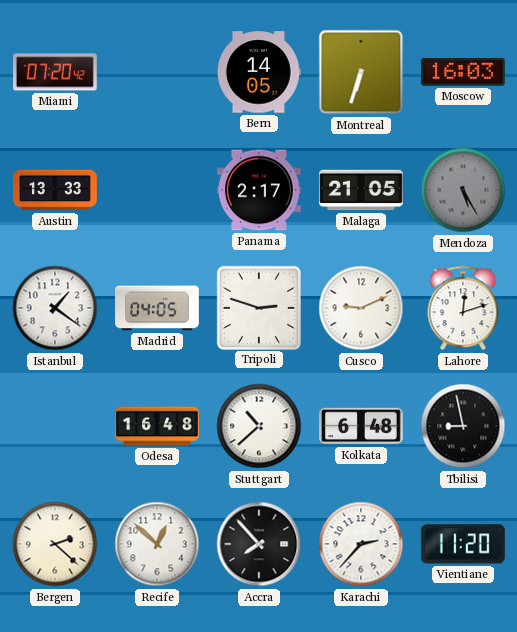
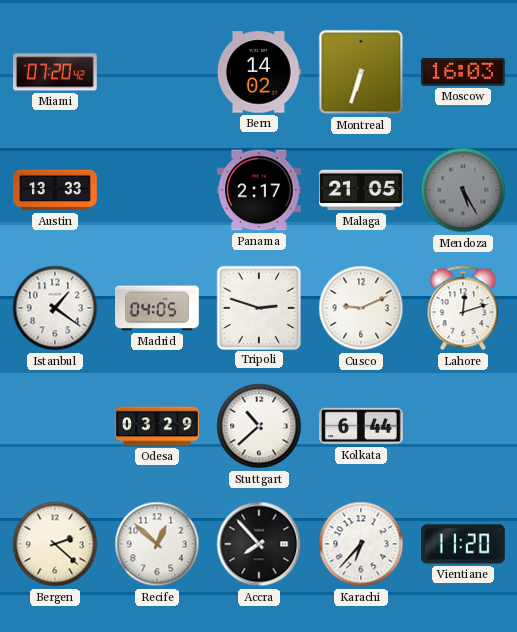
Bern: 14:05 -> 14:02 (260, 72)
Odesa: 16:48 -> 03:29 (157, 426)
Kolkata: 6:48 -> 6:44 (361, 426)
Tbilisi: 8:58 -> none (463, 426)
Karachi: 2:37 -> 6:37 (361, 544)
